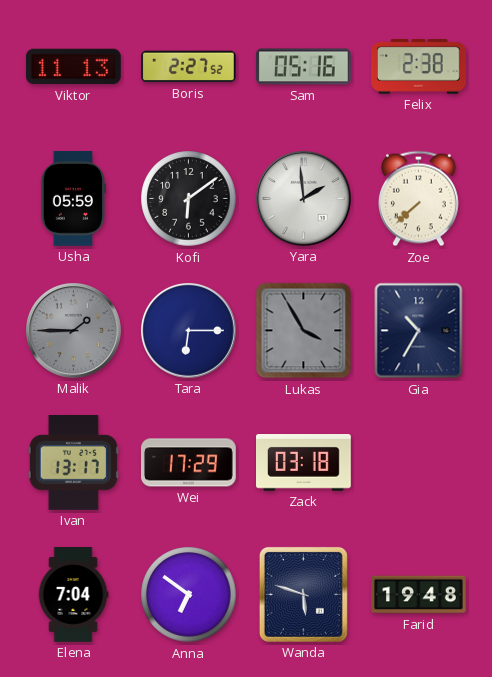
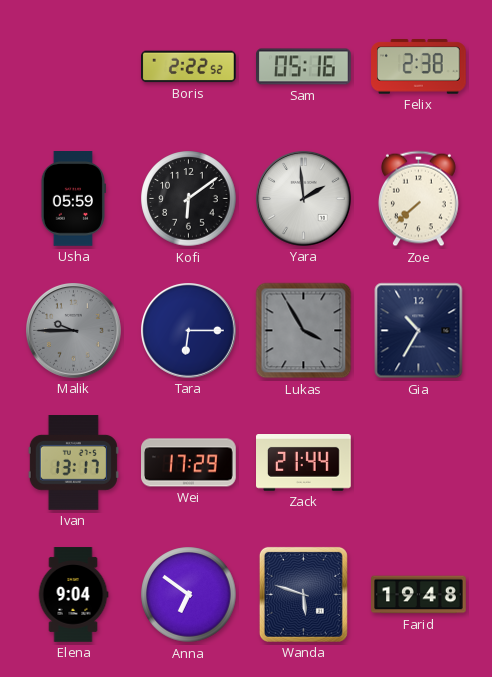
Viktor: 11:13 -> none (73, 67)
Boris: 2:27 -> 2:22 (189, 67)
Malik: 1:45 -> 9:45 (74, 331)
Zack: 03:18 -> 21:44 (304, 463)
Elena: 7:04 -> 9:04 (73, 595)
